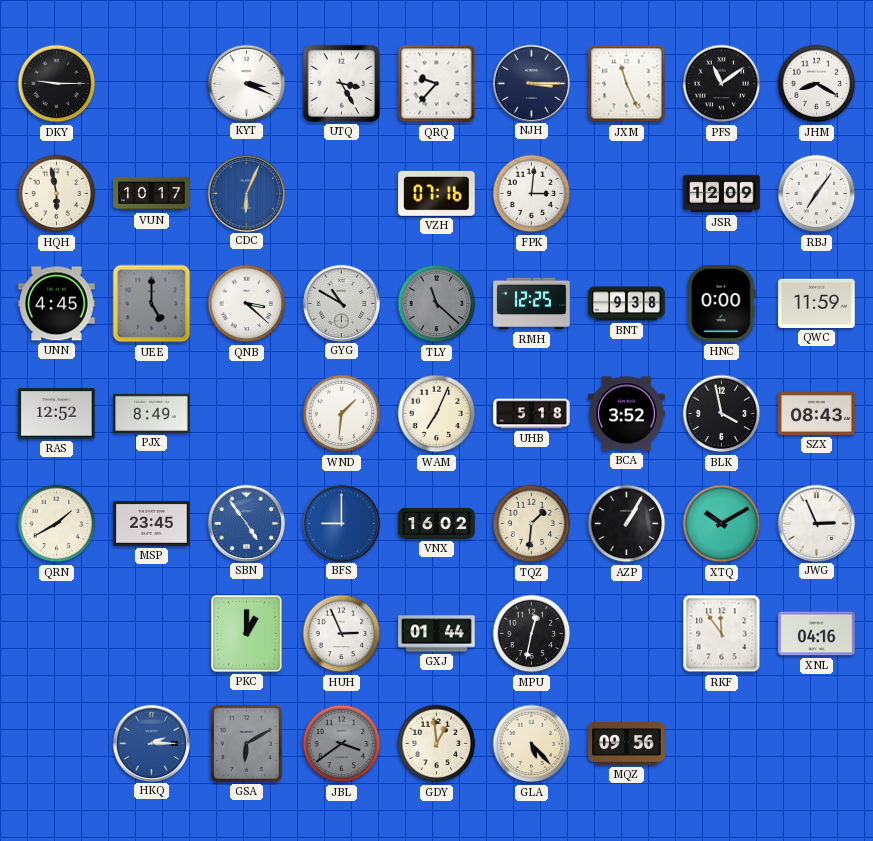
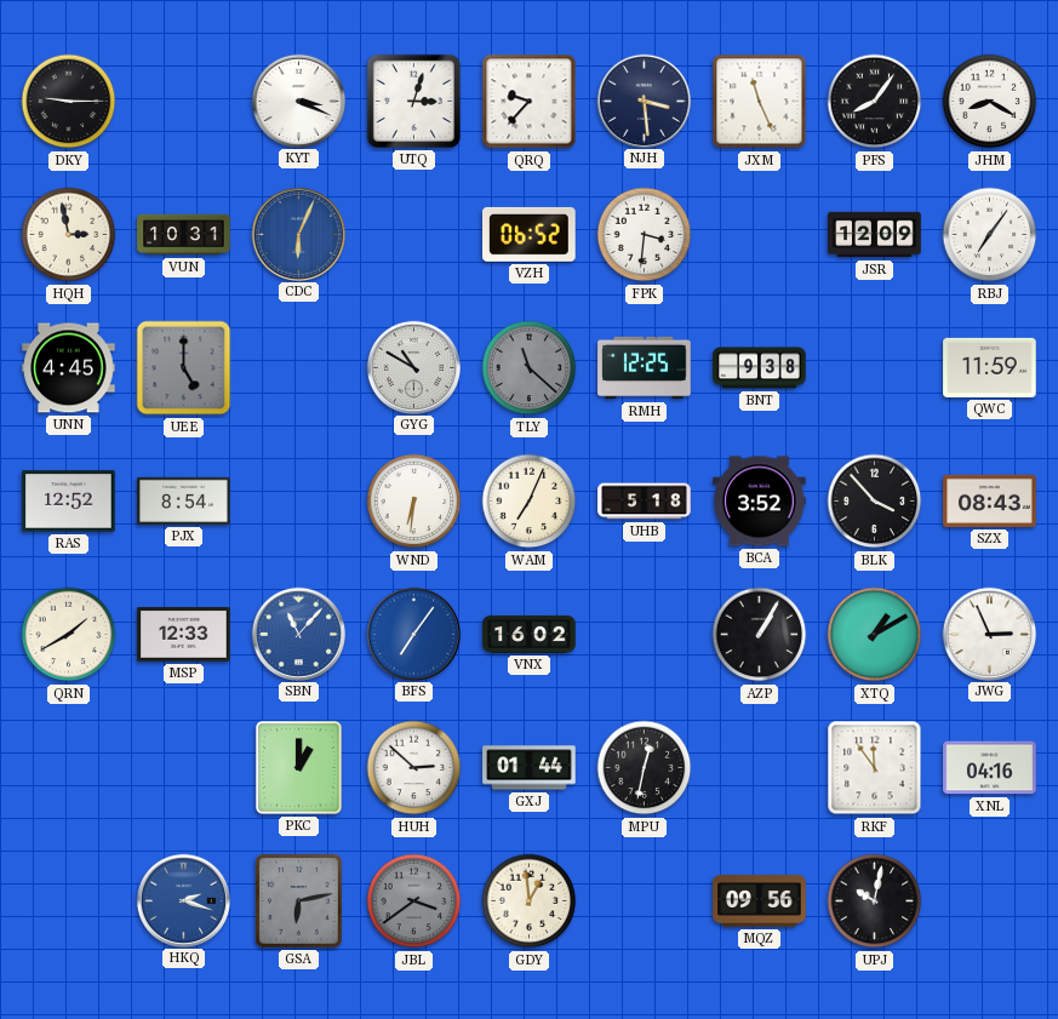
UTQ: 3:25 -> 3:03 (413, 101)
NJH: 3:15 -> 3:29 (644, 101)
PFS: 11:09 -> 8:06 (875, 102)
HQH: 5:58 -> 2:58 (69, 235)
VUN: 10:17 -> 10:31 (184, 235)
VZH: 07:16 -> 06:52 (530, 234)
FPK: 3:01 -> 3:31 (645, 235)
QNB: 3:22 -> none (247, 304)
HNC: 0:00 -> none (722, 304)
PJX: 8:49 -> 8:54 (184, 500)
WND: 1:31 -> 6:31 (414, 502)
BLK: 3:58 -> 3:53 (875, 502)
MSP: 23:45 -> 12:33 (184, 635)
SBN: 4:54 -> 11:07 (298, 634)
BFS: 9:00 -> 7:06 (413, 634)
TQZ: 1:31 -> none (532, 524)
XTQ: 10:10 -> 1:10 (875, 635)
HUH: 2:56 -> 2:52 (414, 768)
HKQ: 2:15 -> 2:18 (183, 900)
GSA: 6:10 -> 6:13 (298, 900)
GLA: 5:23 -> none (532, 744)
UPJ: none -> 10:02 (875, 901)
